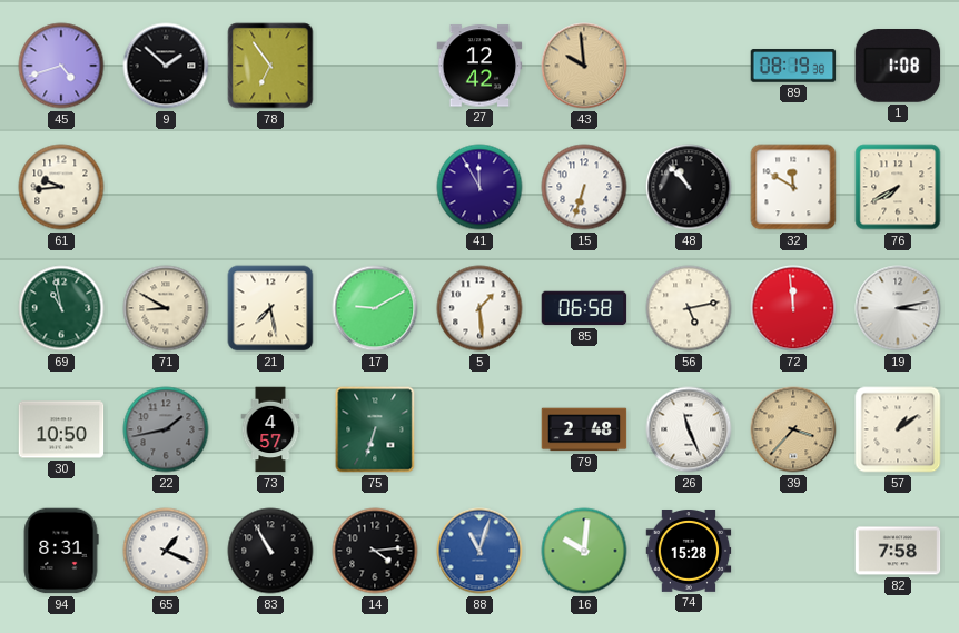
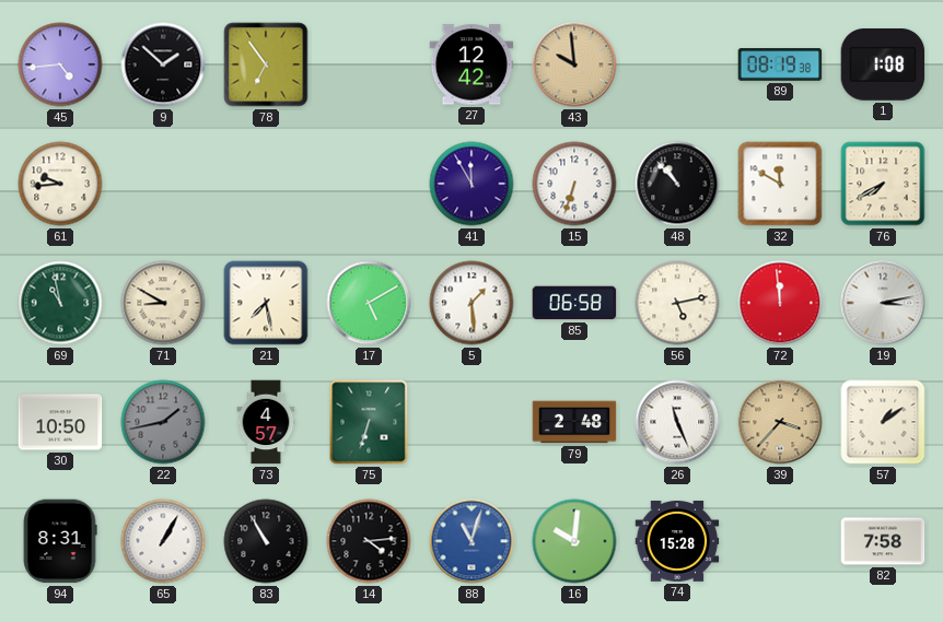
45: 4:42 -> 4:44 (60, 64)
17: 9:10 -> 5:10 (369, 303)
65: 1:19 -> 1:05 (163, 541)
